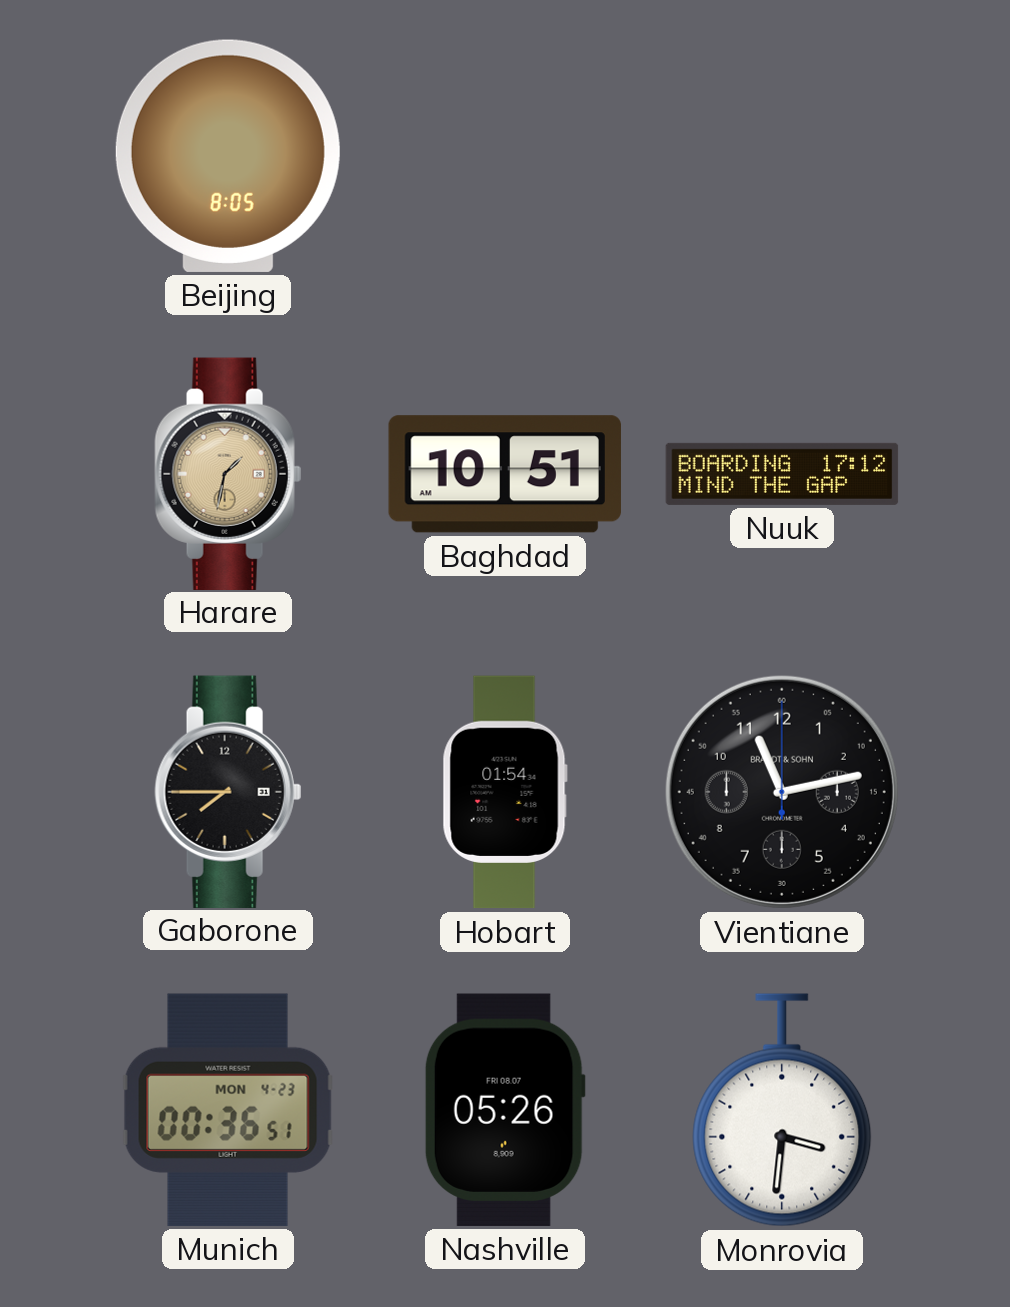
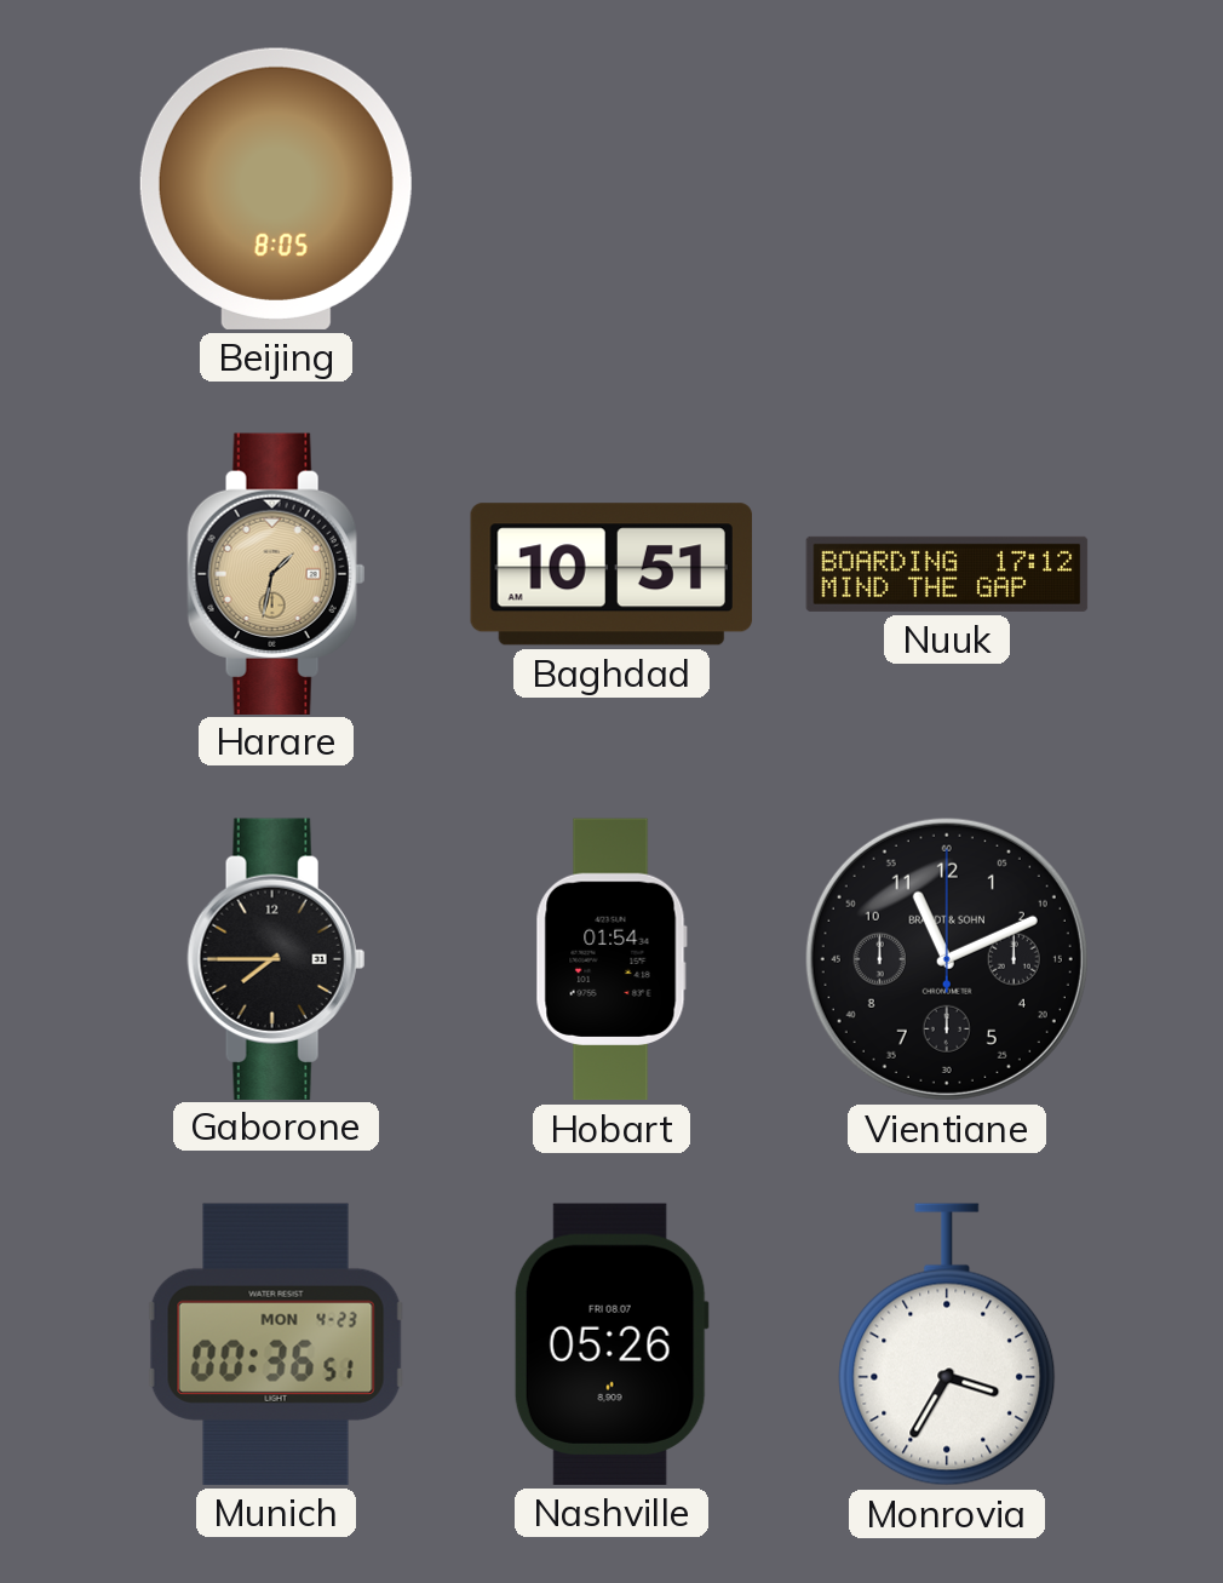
Vientiane: 11:13 -> 11:11 (947, 959)
Monrovia: 3:31 -> 3:35 (947, 1344)
